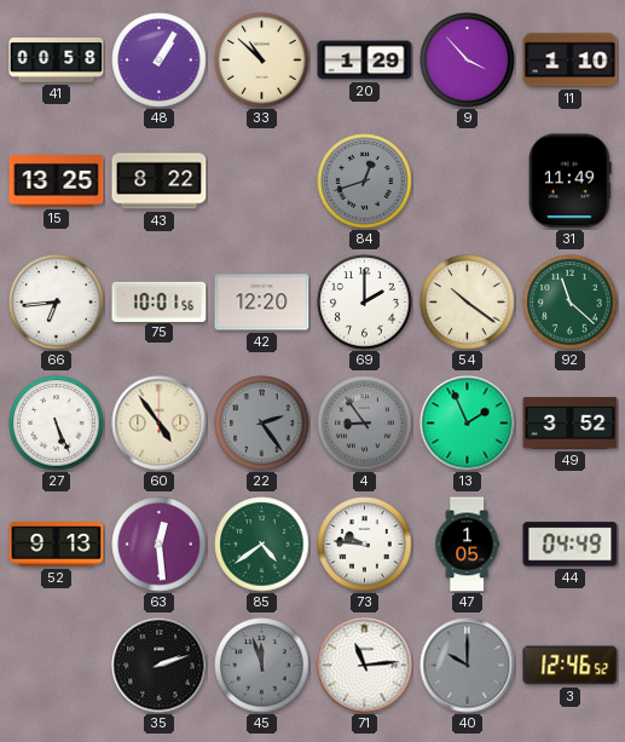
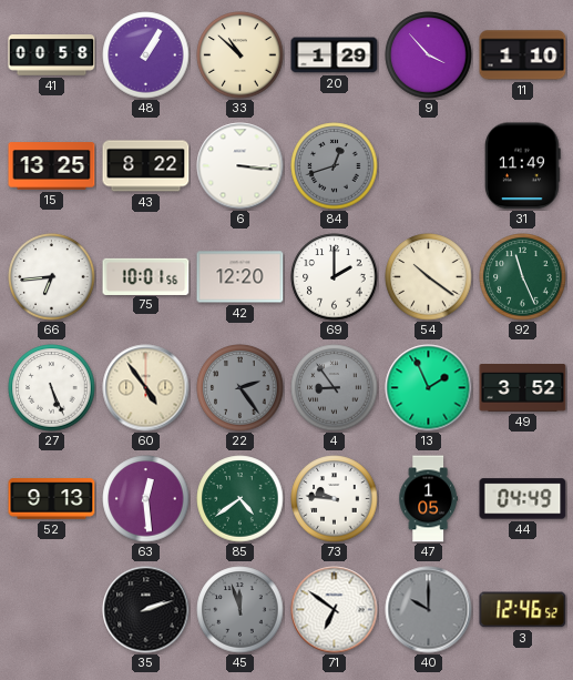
6: none -> 3:16 (241, 166)
92: 11:22 -> 11:26 (523, 277)
71: 11:14 -> 6:51 (335, 610)
